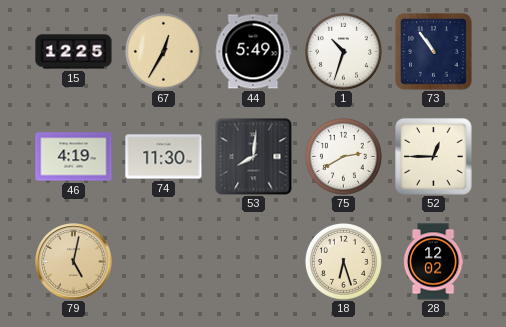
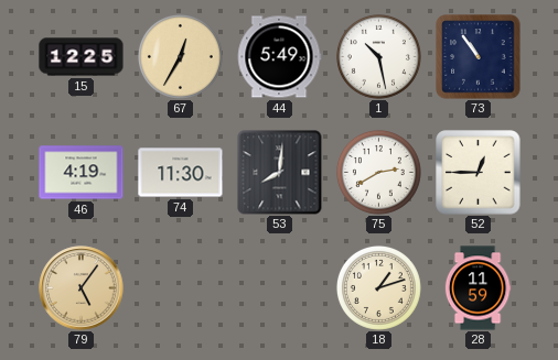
1: 10:33 -> 10:28 (378, 56)
79: 5:02 -> 5:06 (82, 288)
18: 6:27 -> 1:12 (378, 287)
28: 12:02 -> 11:59 (477, 288)
